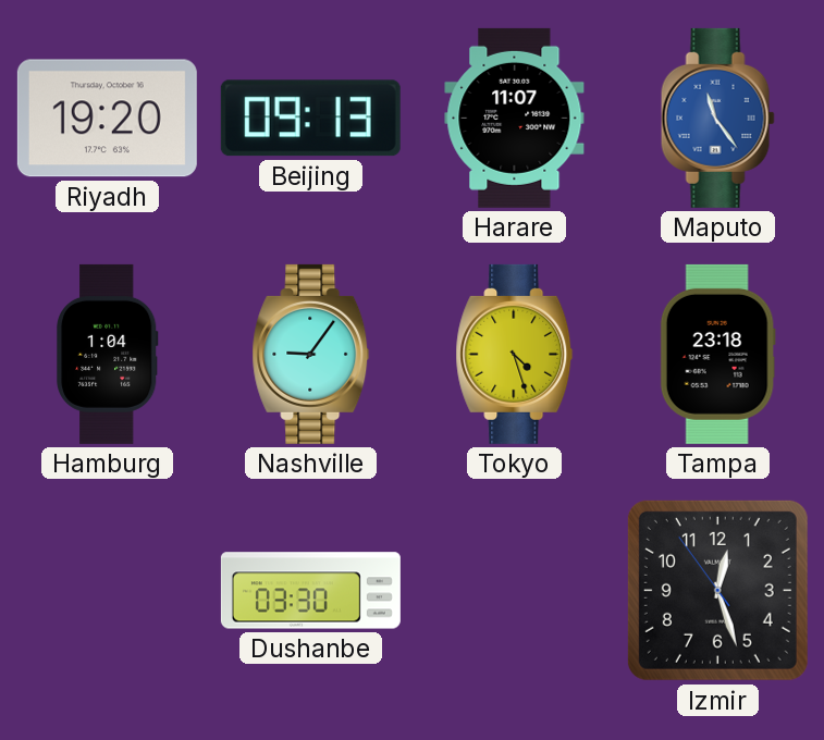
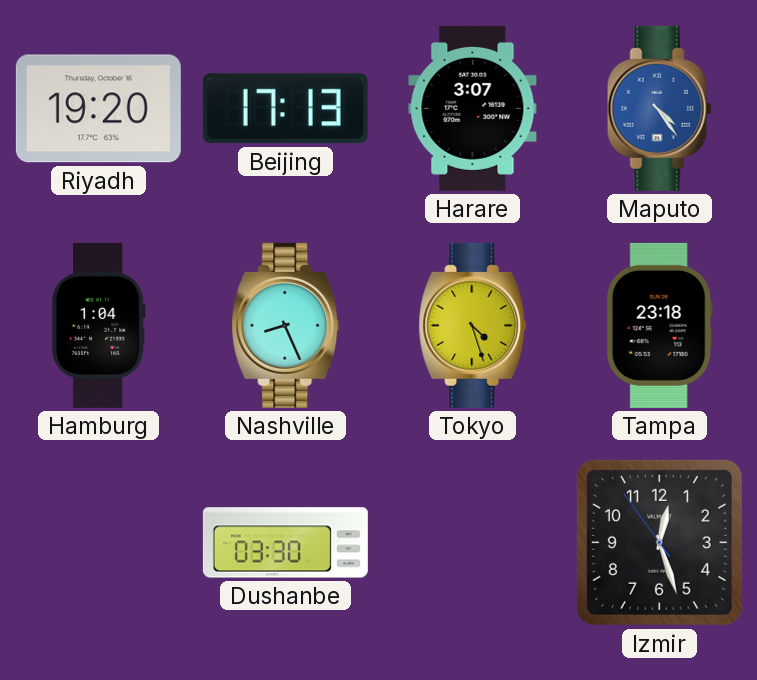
Beijing: 09:13 -> 17:13 (285, 109)
Harare: 11:07 -> 3:07 (473, 108)
Maputo: 11:24 -> 4:24 (659, 108)
Nashville: 9:06 -> 8:26 (286, 325)
